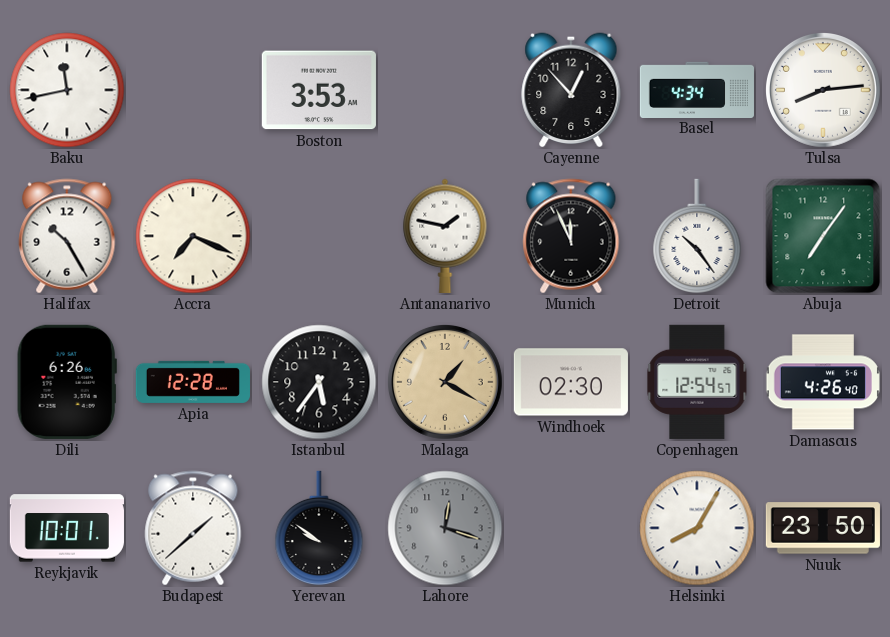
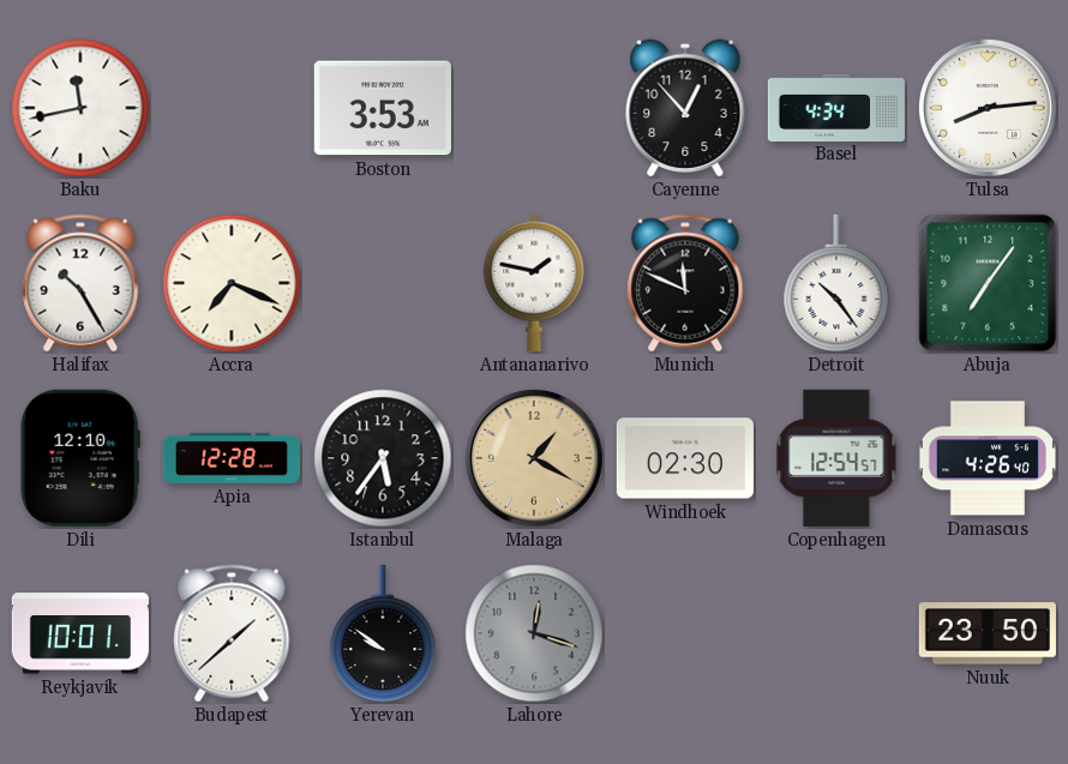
Munich: 11:56 -> 11:49 (685, 283)
Dili: 6:26 -> 12:10 (80, 458)
Helsinki: 8:05 -> none (697, 528)
